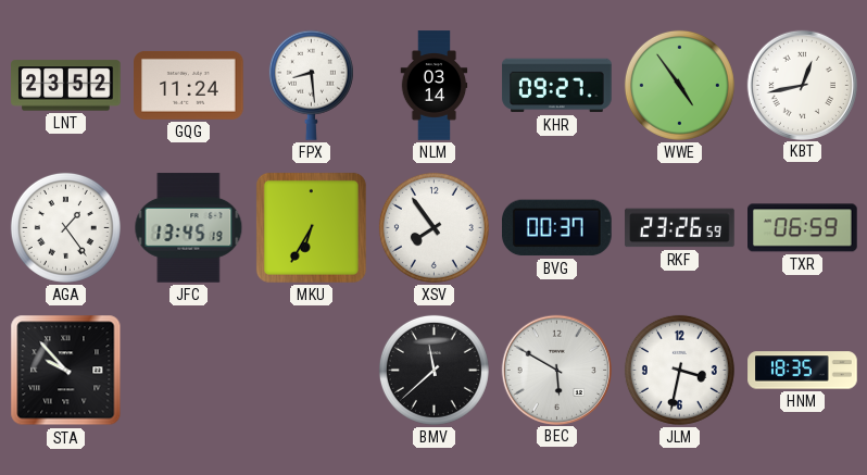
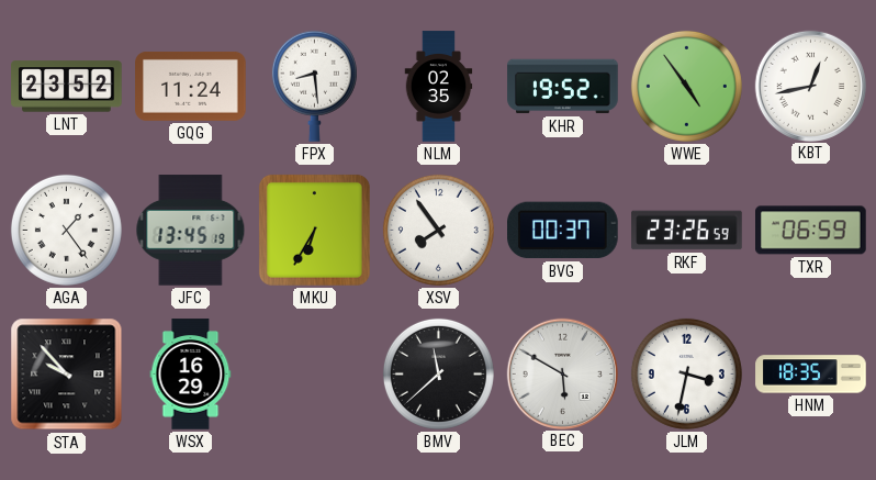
NLM: 03:14 -> 02:35 (439, 87)
KHR: 09:27 -> 19:52 (563, 87)
WSX: none -> 16:29 (191, 375)
